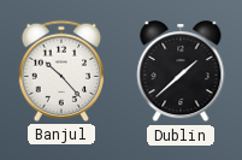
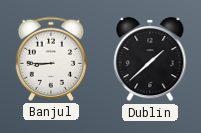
Banjul: 10:23 -> 8:45 (50, 59)
